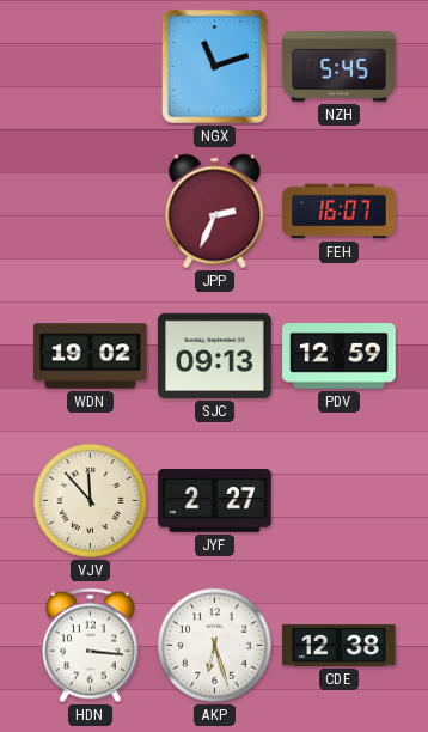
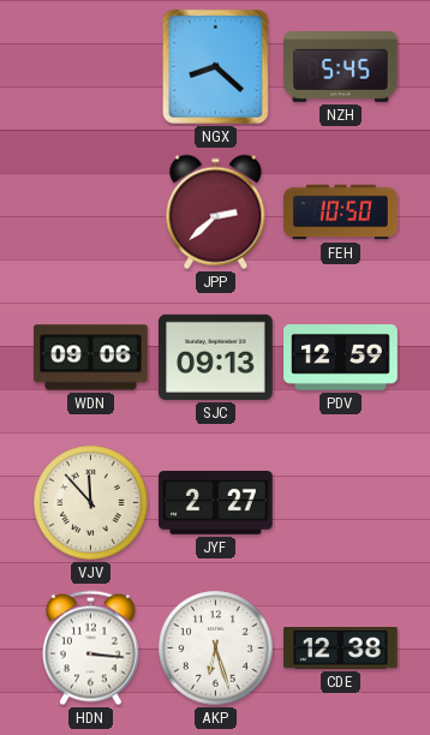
NGX: 11:12 -> 8:22 (215, 66)
JPP: 2:34 -> 2:38 (216, 213)
FEH: 16:07 -> 10:50 (341, 213)
WDN: 19:02 -> 09:06 (91, 358)
